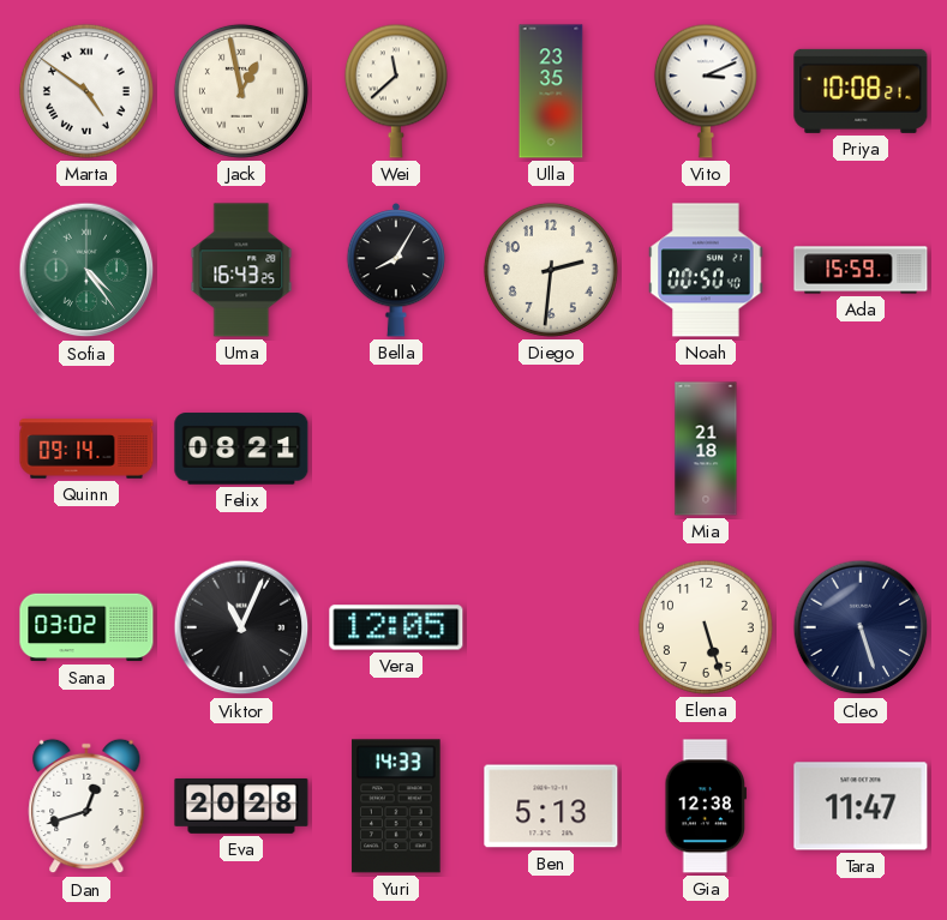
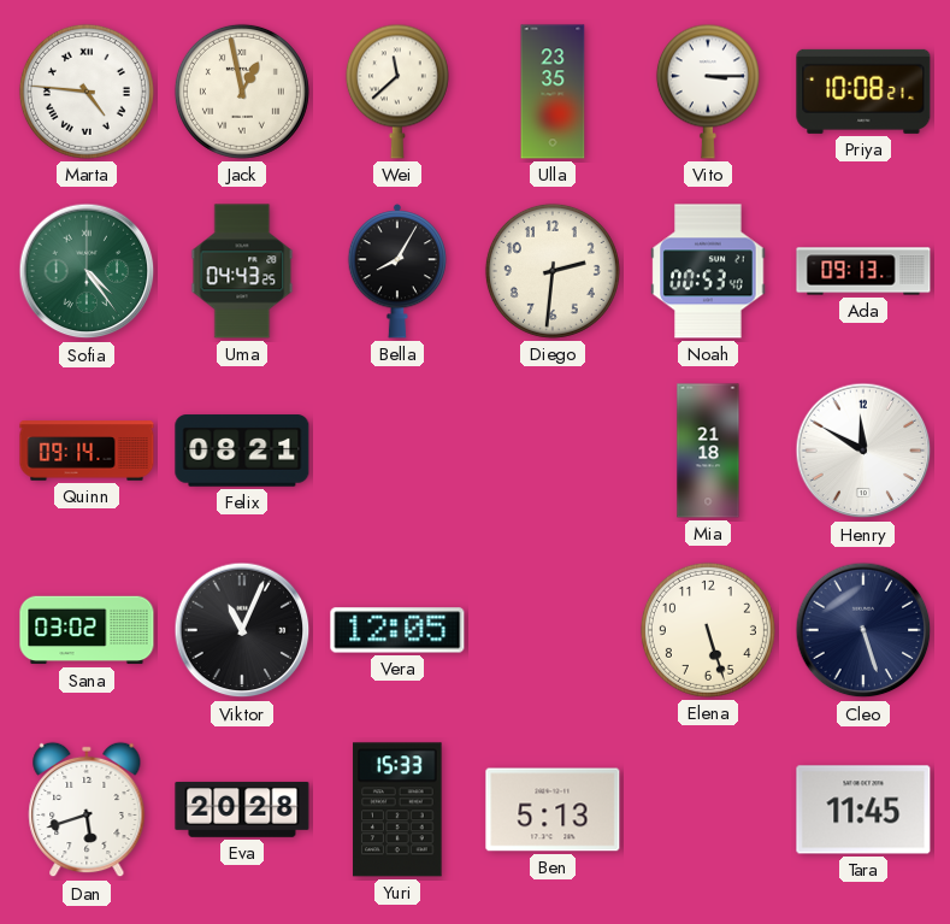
Marta: 4:51 -> 4:46 (87, 92)
Vito: 3:11 -> 3:15 (708, 92)
Uma: 16:43 -> 04:43 (242, 271)
Noah: 00:50 -> 00:53 (708, 271)
Ada: 15:59 -> 09:13 (863, 271)
Henry: none -> 11:50 (863, 451)
Dan: 12:42 -> 5:42 (87, 810)
Yuri: 14:33 -> 15:33 (397, 810)
Gia: 12:38 -> none (706, 806)
Tara: 11:47 -> 11:45 (863, 810)
